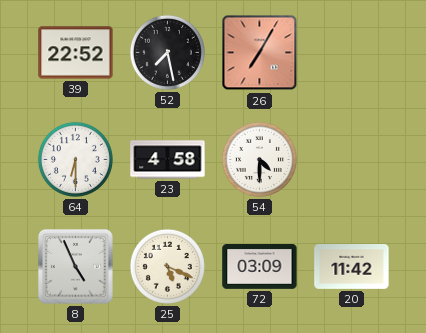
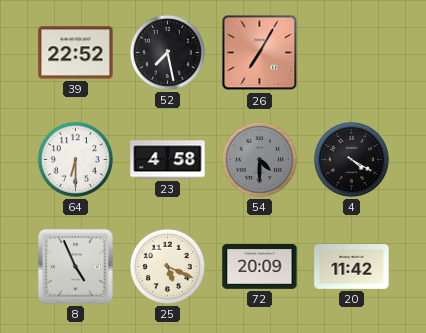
54 dial: white -> grey (259, 159)
4: none -> 4:20 (351, 159)
72: 03:09 -> 20:09 (260, 267)
